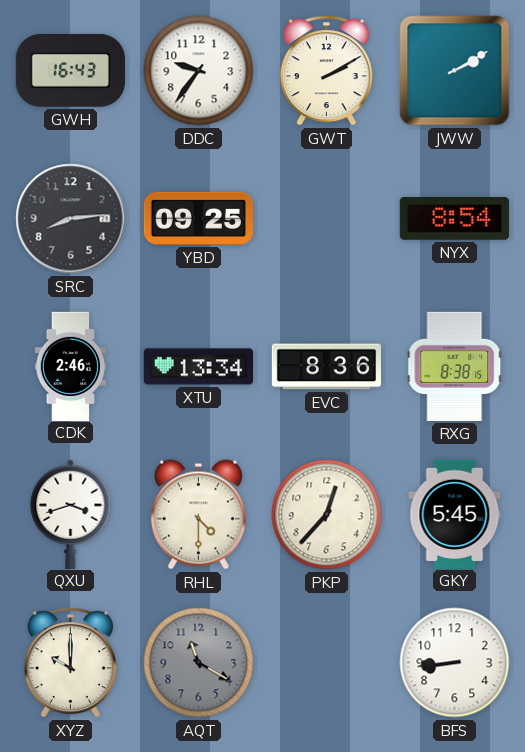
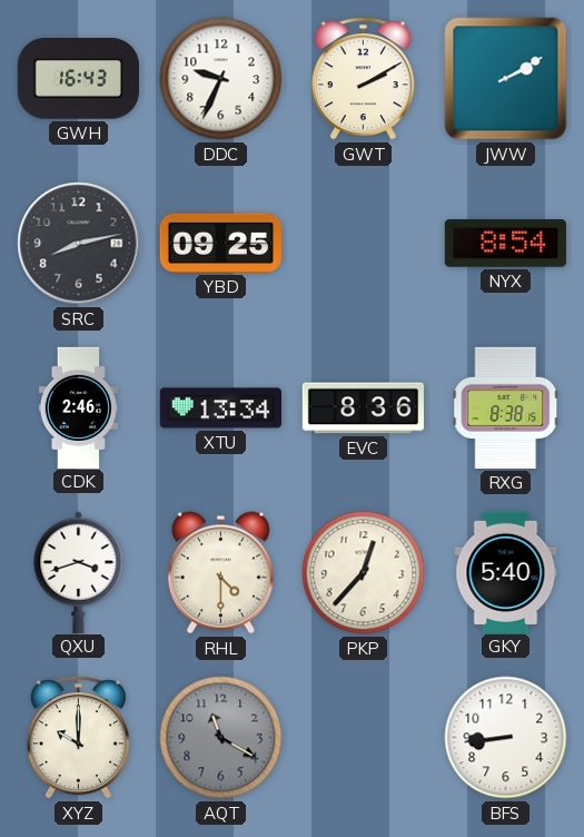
DDC: 9:36 -> 9:34 (221, 79)
SRC: 8:14 -> 8:13 (79, 244)
GKY: 5:45 -> 5:40 (506, 572)
